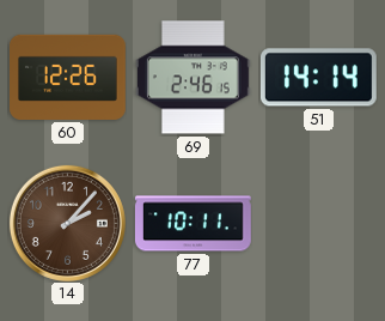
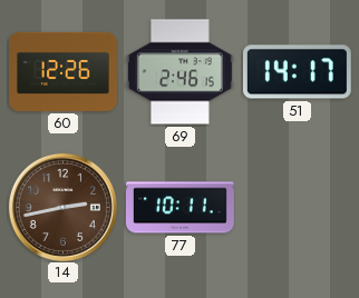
51: 14:14 -> 14:17 (297, 72)
14: 2:07 -> 2:43 (62, 207)
